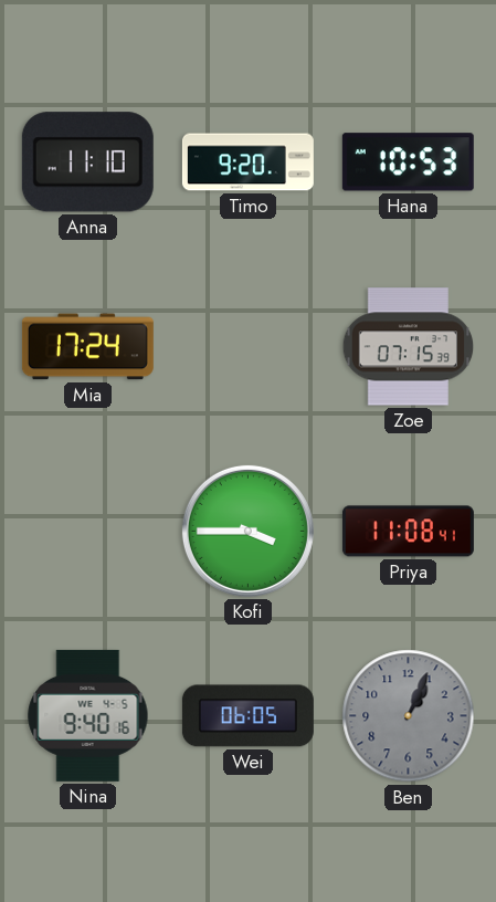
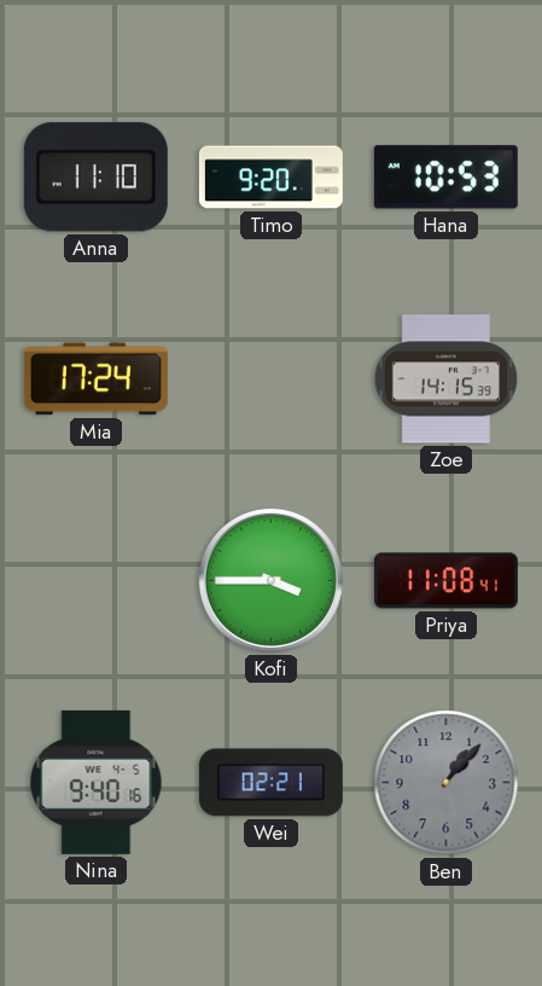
Zoe: 07:15 -> 14:15 (447, 379)
Wei: 06:05 -> 02:21 (270, 783)
Ben: 1:04 -> 1:07 (447, 783)
